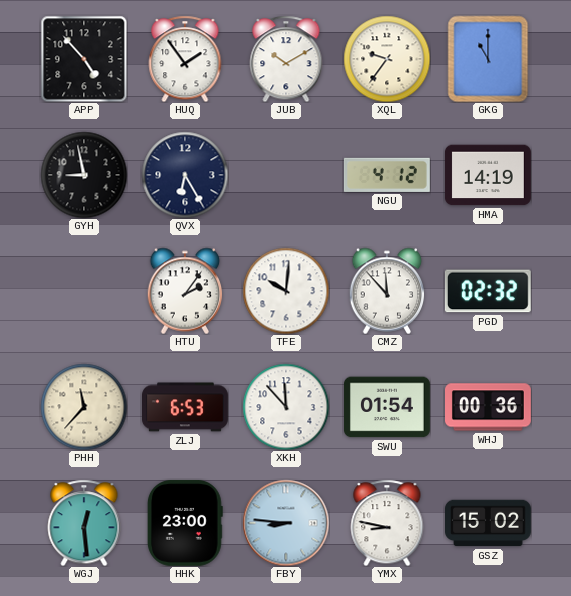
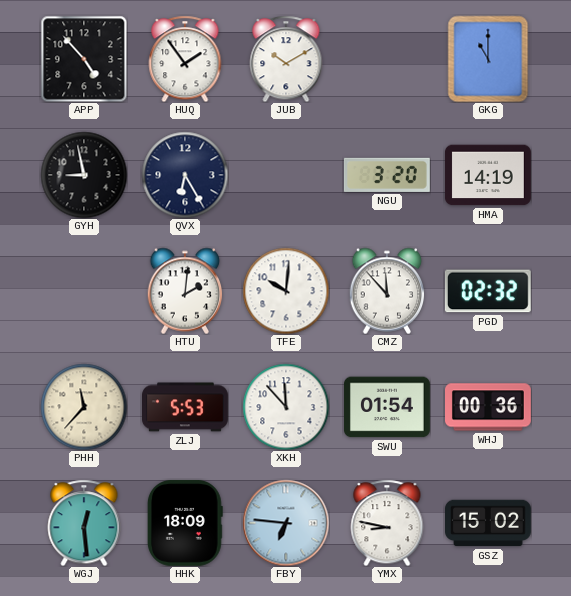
XQL: 9:36 -> none (387, 59)
NGU: 4:12 -> 3:20 (387, 175)
HTU: 2:06 -> 2:01 (185, 291)
ZLJ: 6:53 -> 5:53 (186, 407)
HHK: 23:00 -> 18:09 (185, 523)
FBY: 8:46 -> 6:46 (286, 523)
